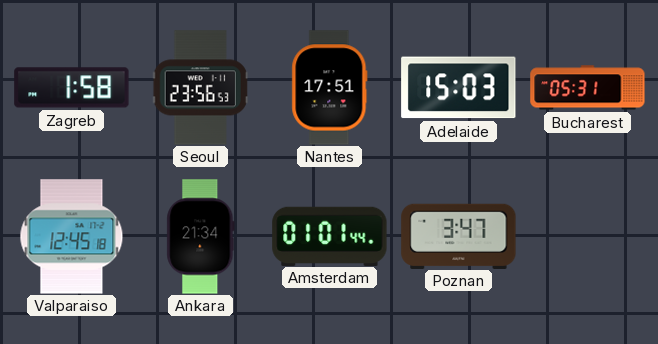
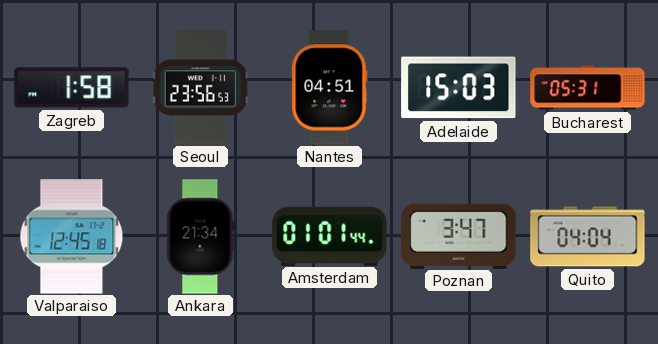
Nantes: 17:51 -> 04:51 (330, 88)
Quito: none -> 04:04 (588, 237)
